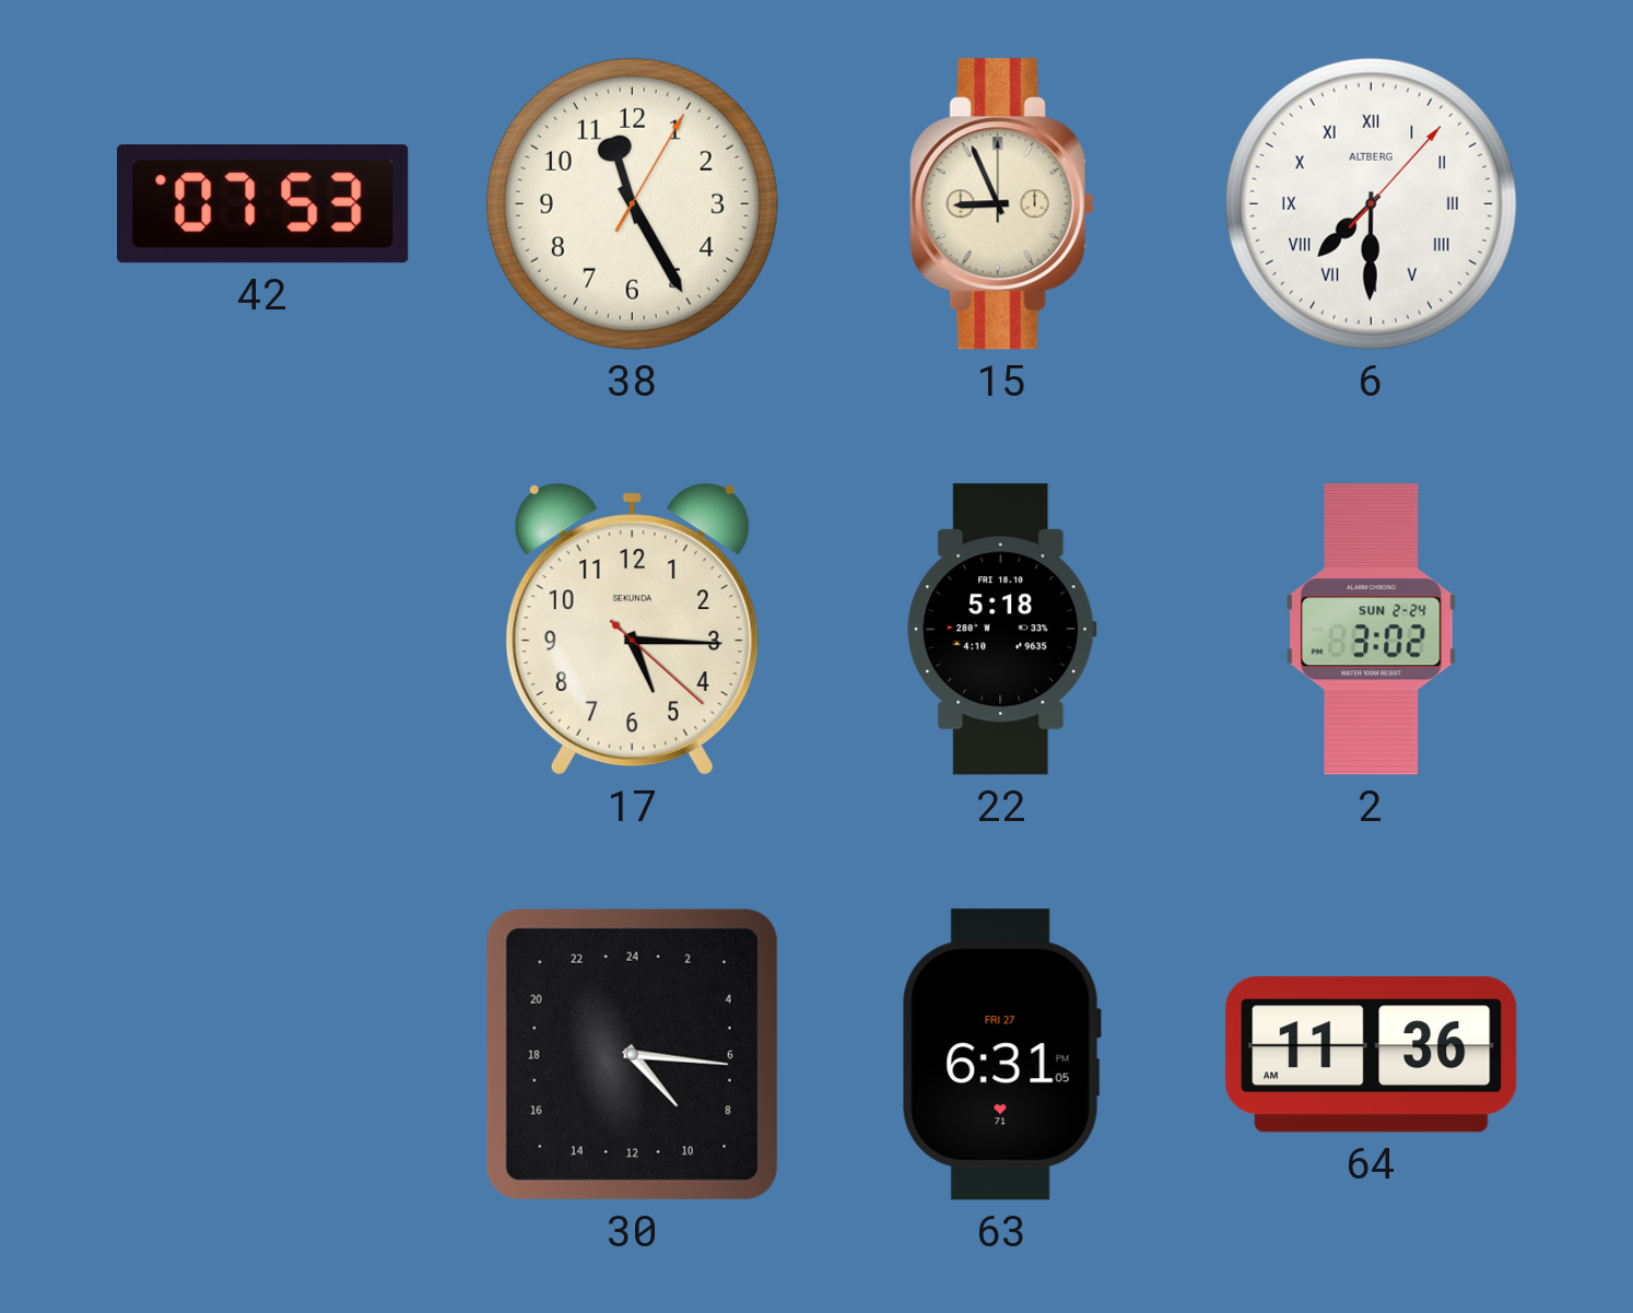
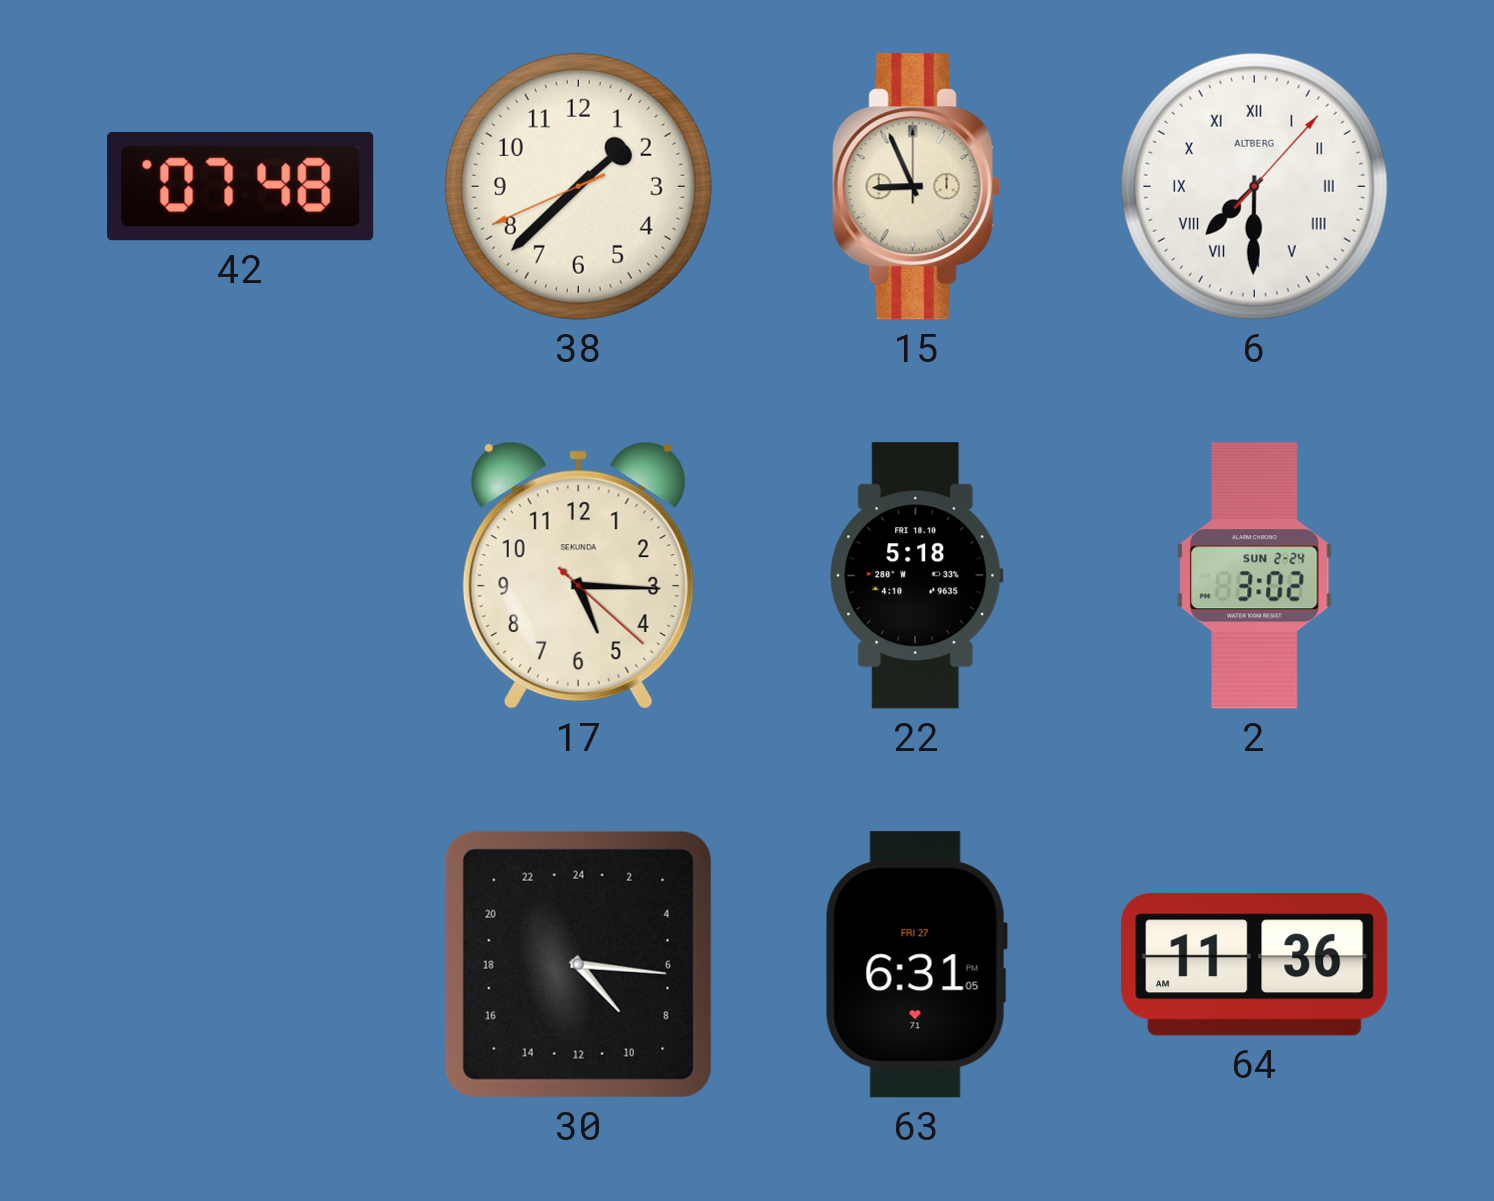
42: 07:53 -> 07:48 (241, 187)
38: 11:25 -> 1:37 (578, 186)
